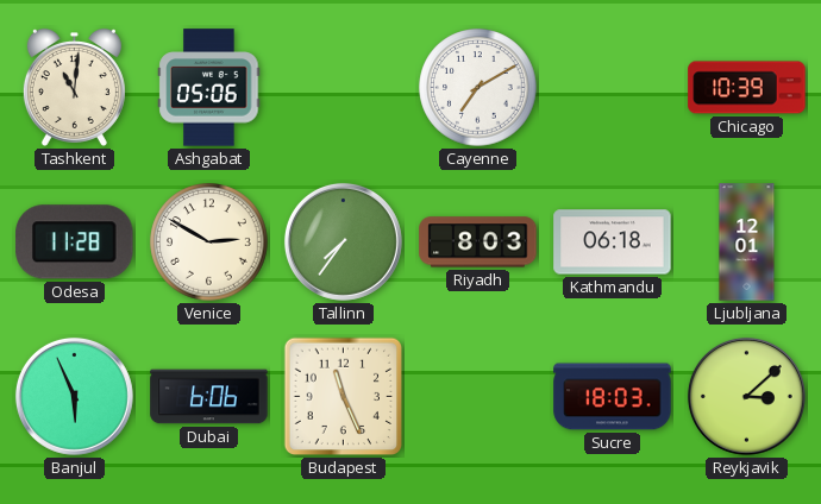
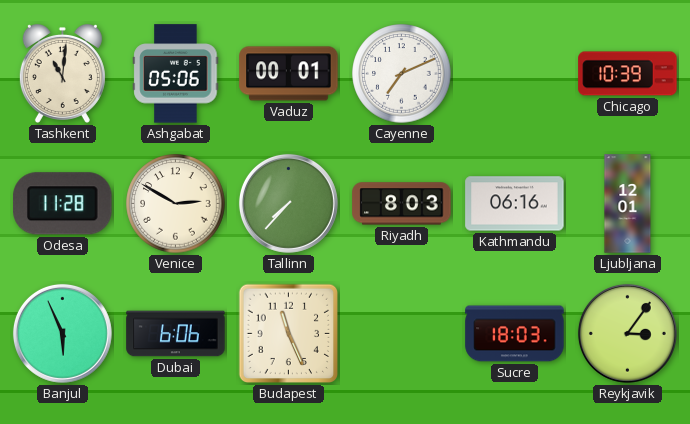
Vaduz: none -> 00:01 (289, 74)
Cayenne: 7:10 -> 7:11 (402, 74)
Tallinn: 7:36 -> 7:37 (288, 203)
Kathmandu: 06:18 -> 06:16 (515, 204)
Reykjavik: 3:08 -> 3:06 (627, 333)
